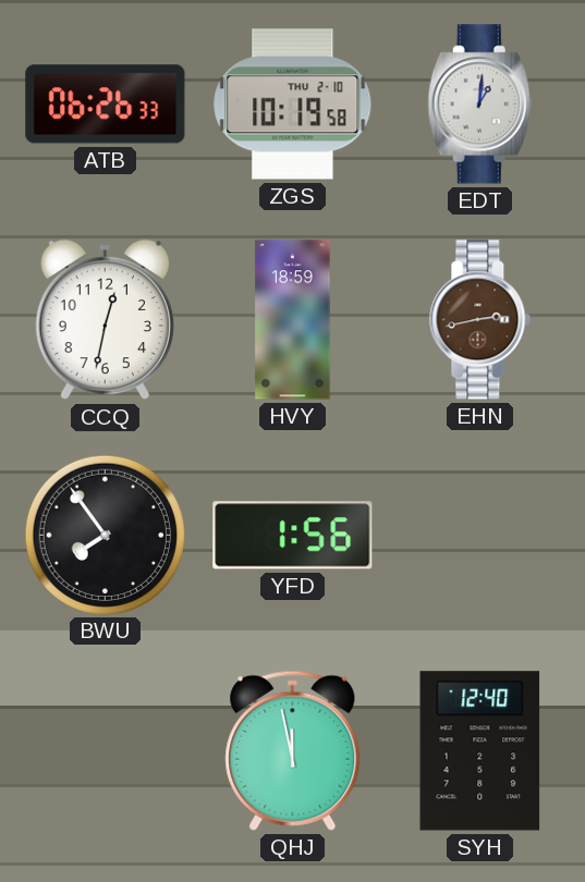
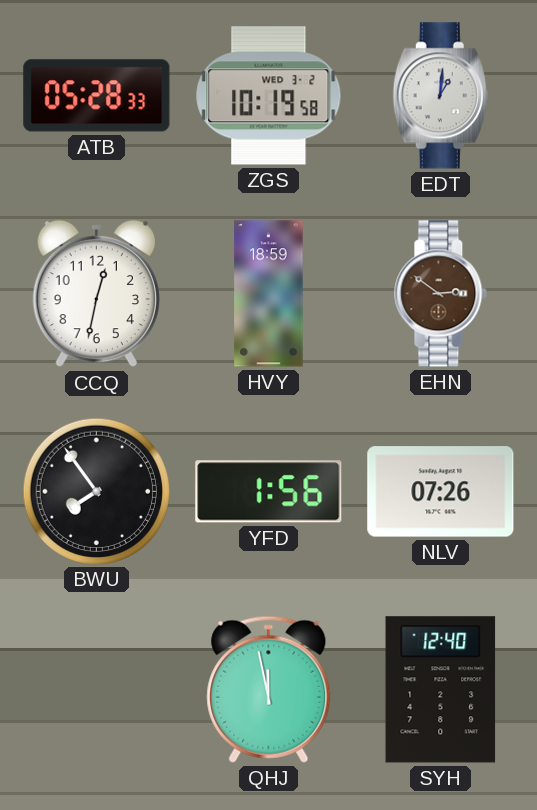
ATB: 06:26 -> 05:28 (97, 96)
ZGS date: THU 2-10 -> WED 3-2 (269, 96)
EHN: 2:43 -> 2:51 (441, 294)
NLV: none -> 07:26 (441, 492)
